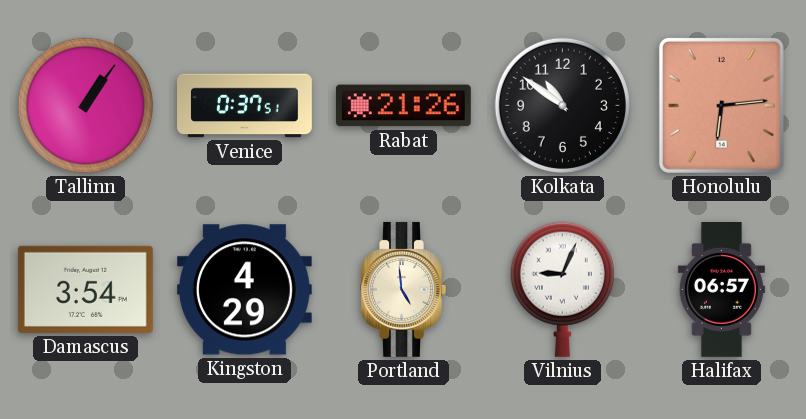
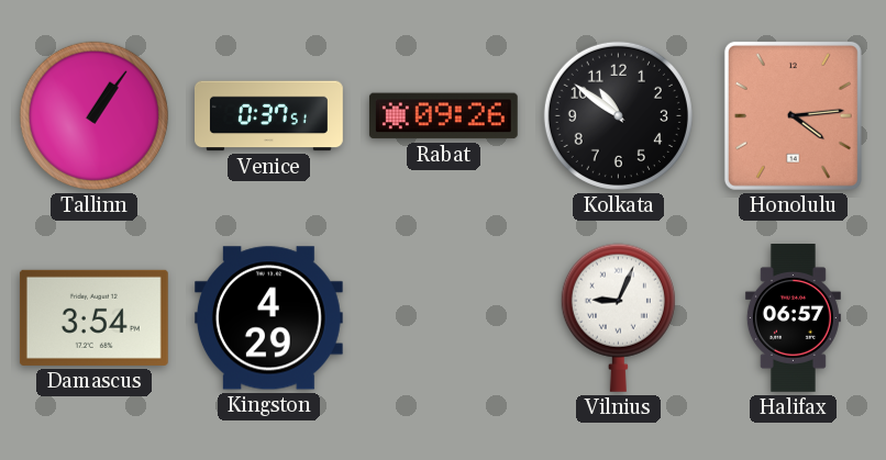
Rabat: 21:26 -> 09:26 (443, 116)
Honolulu: 6:14 -> 4:14 (793, 115)
Portland: 4:59 -> none (403, 289)
